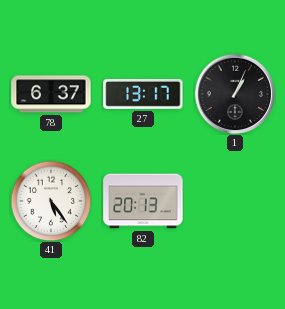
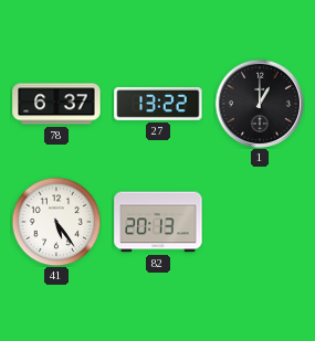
27: 13:17 -> 13:22 (158, 104)
1: 1:04 -> 1:00 (260, 104)
